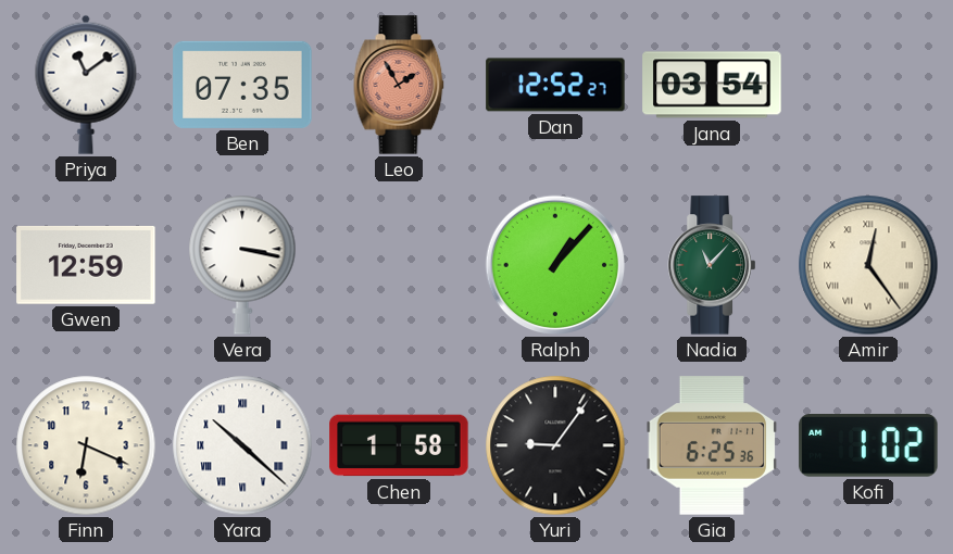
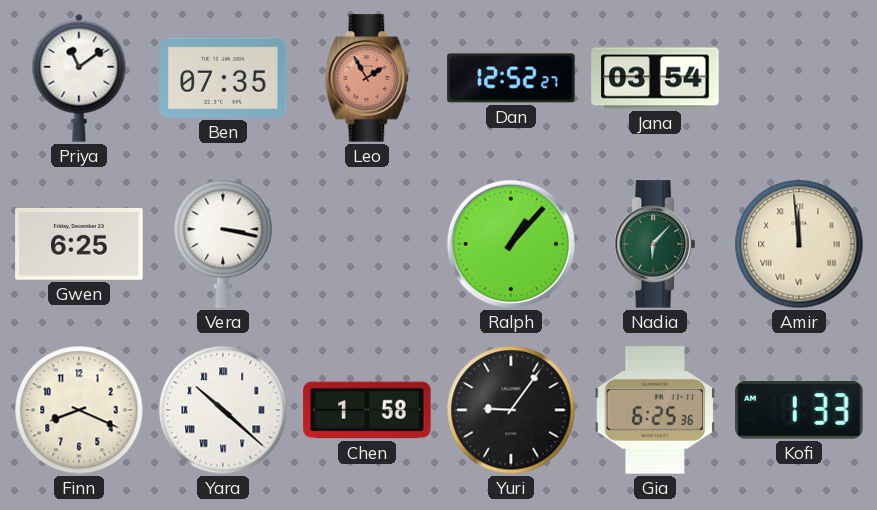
Gwen: 12:59 -> 6:25 (79, 244)
Nadia: 11:07 -> 6:07 (655, 244)
Amir: 12:24 -> 11:59 (799, 244)
Finn: 6:19 -> 8:19 (79, 410)
Kofi: 1:02 -> 1:33 (799, 410)
